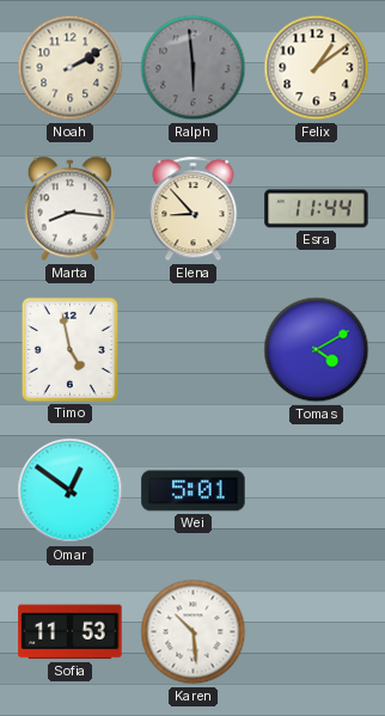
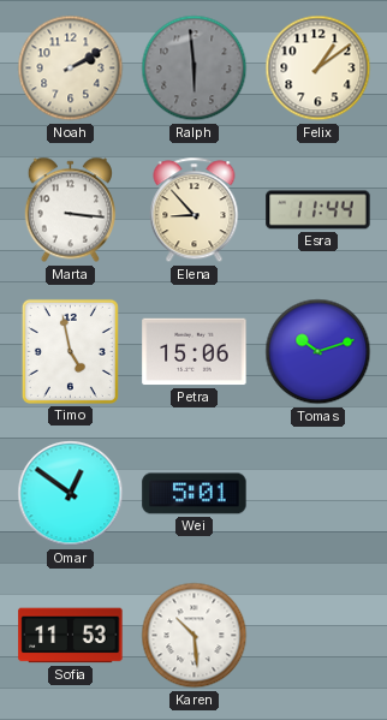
Marta: 8:16 -> 3:16 (70, 210)
Petra: none -> 15:06 (195, 352)
Tomas: 4:10 -> 10:12 (318, 352)
